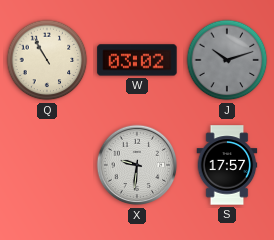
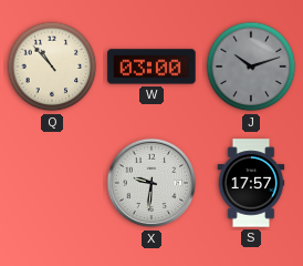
Q: 10:55 -> 10:53 (52, 66)
W: 03:02 -> 03:00 (151, 66)
